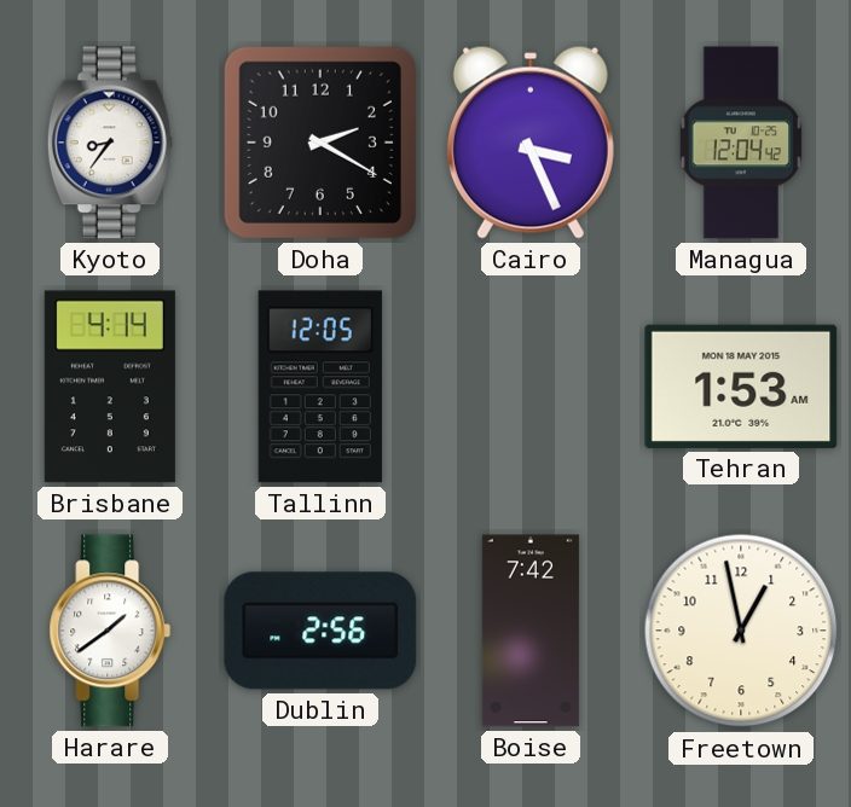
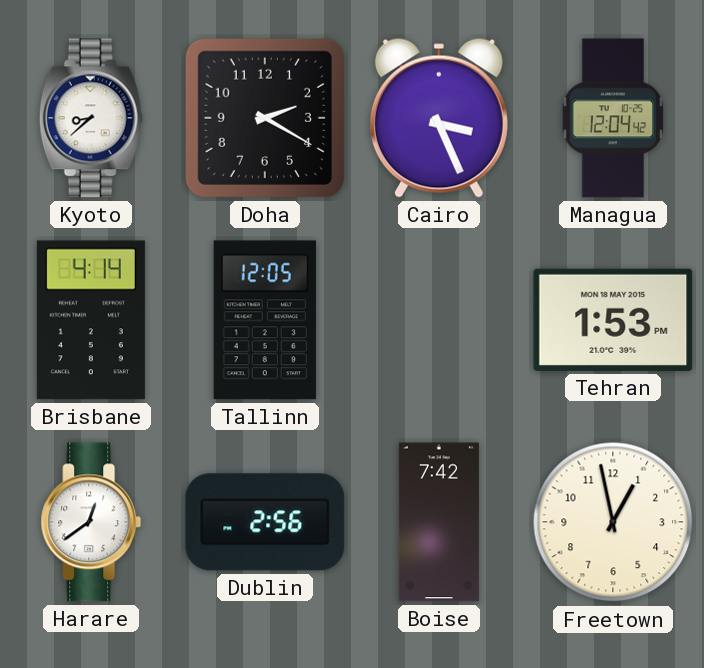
Kyoto: 8:36 -> 8:38 (91, 118)
Tehran: 1:53 AM -> 1:53 PM (613, 320)
Harare: 1:39 -> 12:39 (91, 522)
